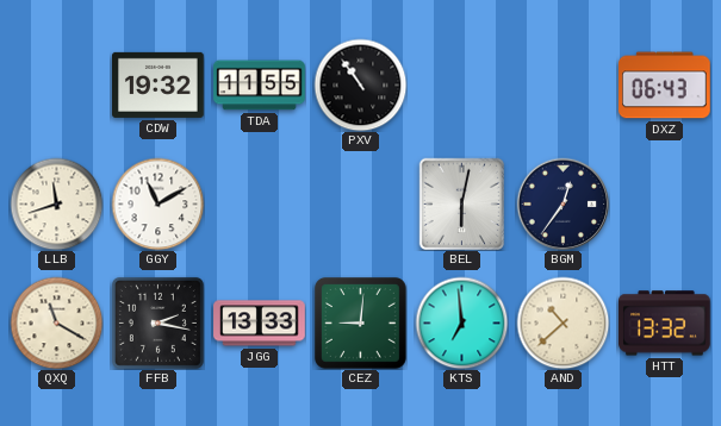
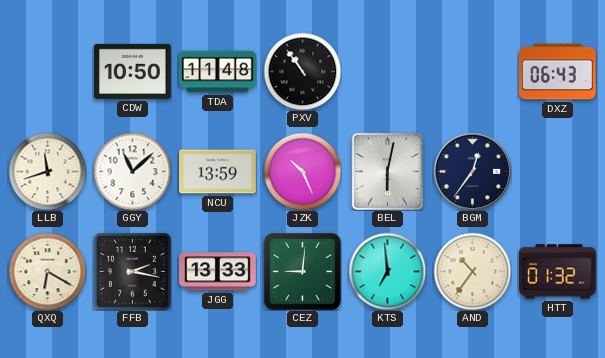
CDW: 19:32 -> 10:50 (133, 71)
TDA: 11:55 -> 11:48 (218, 72)
GGY: 11:10 -> 11:08 (132, 171)
NCU: none -> 13:59 (218, 172)
JZK: none -> 10:26 (302, 171)
QXQ: 11:20 -> 6:20 (47, 271)
AND: 10:38 -> 10:36 (472, 271)
HTT: 13:32 -> 01:32 (558, 272)
